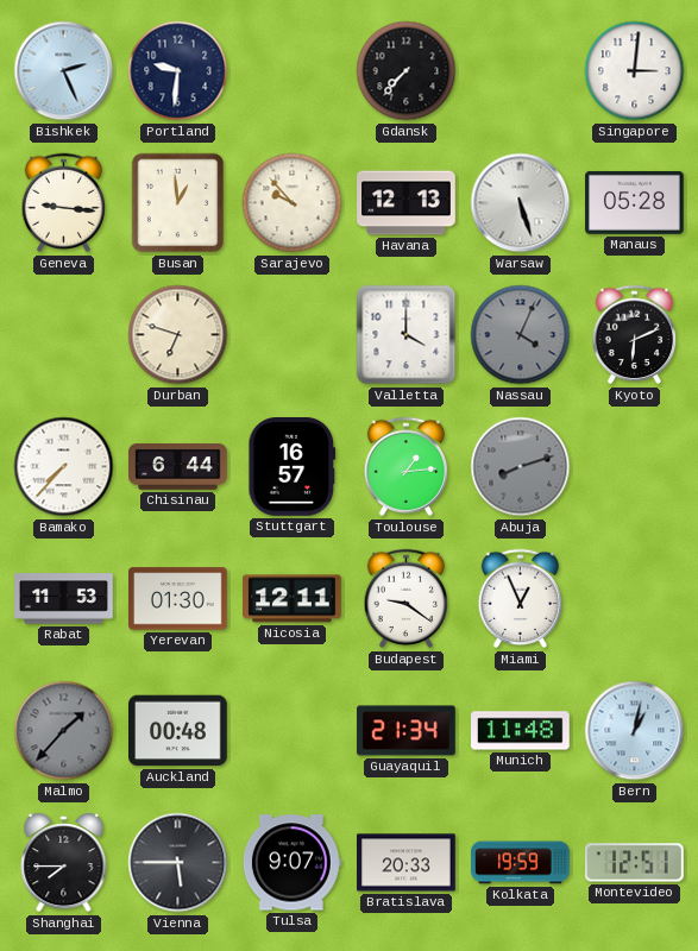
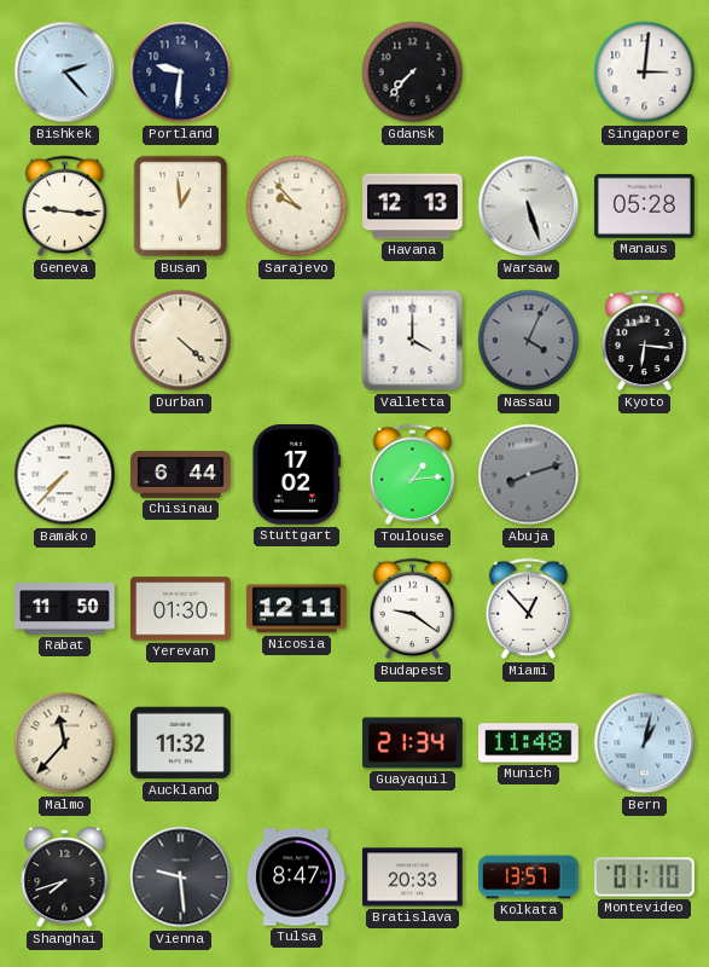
Bishkek: 2:26 -> 2:23 (65, 73)
Durban: 6:48 -> 4:22 (181, 341)
Kyoto: 6:11 -> 6:16 (645, 341)
Stuttgart: 16:57 -> 17:02 (297, 475)
Rabat: 11:53 -> 11:50 (65, 609)
Miami: 12:56 -> 12:53 (529, 609)
Malmo: 1:37 -> 11:37 (65, 743)
Malmo dial: grey -> cream (65, 743)
Auckland: 00:48 -> 11:32 (181, 743)
Shanghai: 7:45 -> 7:42 (65, 878)
Vienna: 5:45 -> 9:29 (181, 878)
Tulsa: 9:07 -> 8:47 (296, 878)
Kolkata: 19:59 -> 13:57 (529, 878)
Montevideo: 12:51 -> 01:10 (645, 878)
